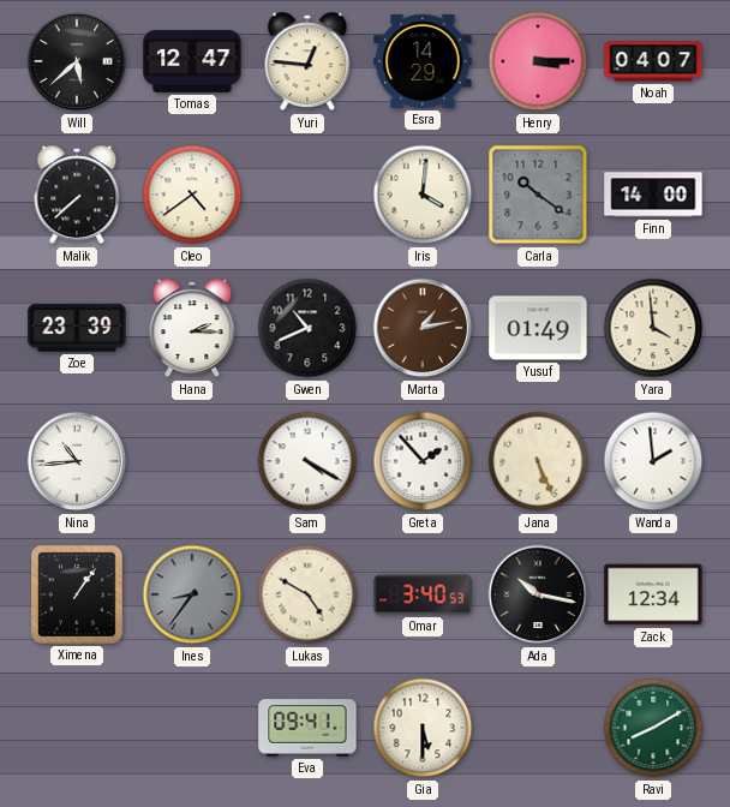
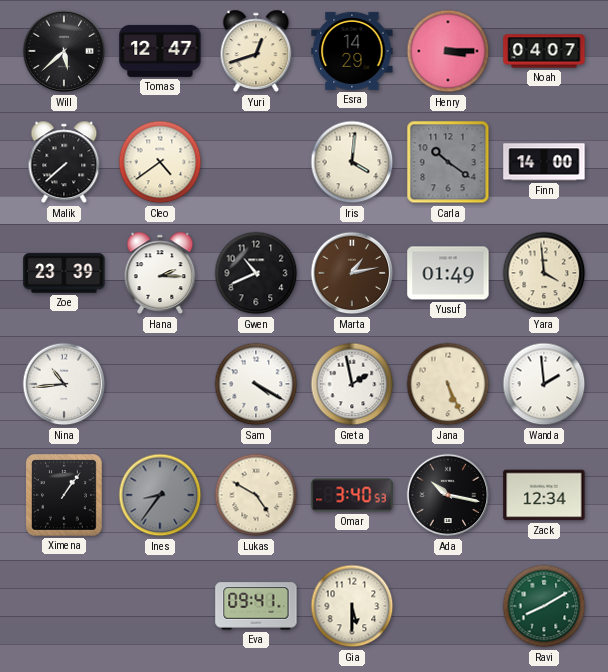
Yuri: 12:46 -> 12:42 (256, 51)
Greta: 1:53 -> 1:58 (352, 384)
